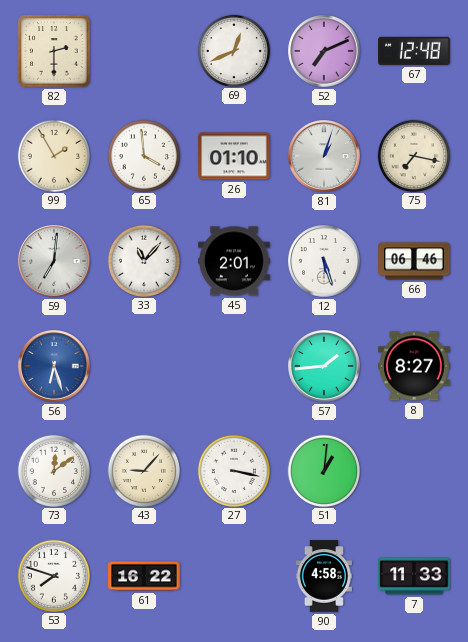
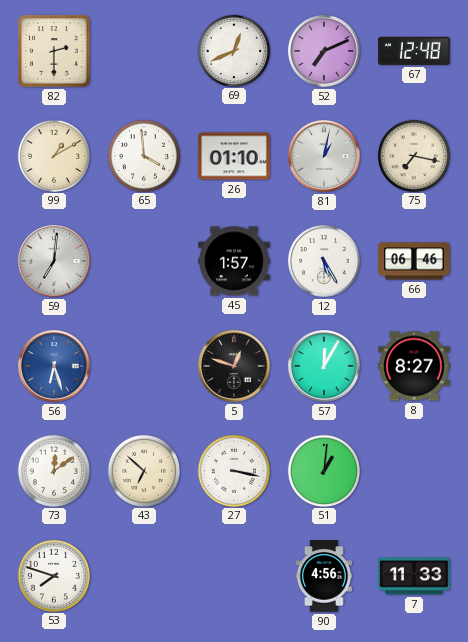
99: 1:55 -> 1:10 (53, 155)
81: 1:03 -> 1:02 (324, 156)
33: 11:07 -> none (143, 260)
45: 2:01 -> 1:57 (234, 261)
12: 5:27 -> 5:25 (324, 261)
5: none -> 12:48 (234, 366)
57: 1:44 -> 12:05 (324, 366)
43: 9:07 -> 6:52 (143, 470)
61: 16:22 -> none (144, 576)
90: 4:58 -> 4:56 (324, 576)
